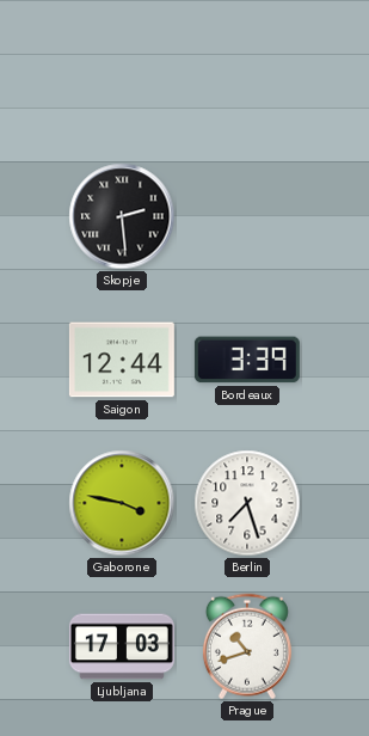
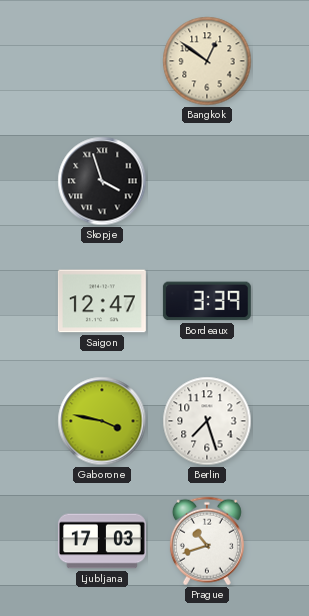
Bangkok: none -> 12:51 (207, 61)
Skopje: 2:29 -> 3:57 (102, 181)
Saigon: 12:44 -> 12:47 (102, 301)
